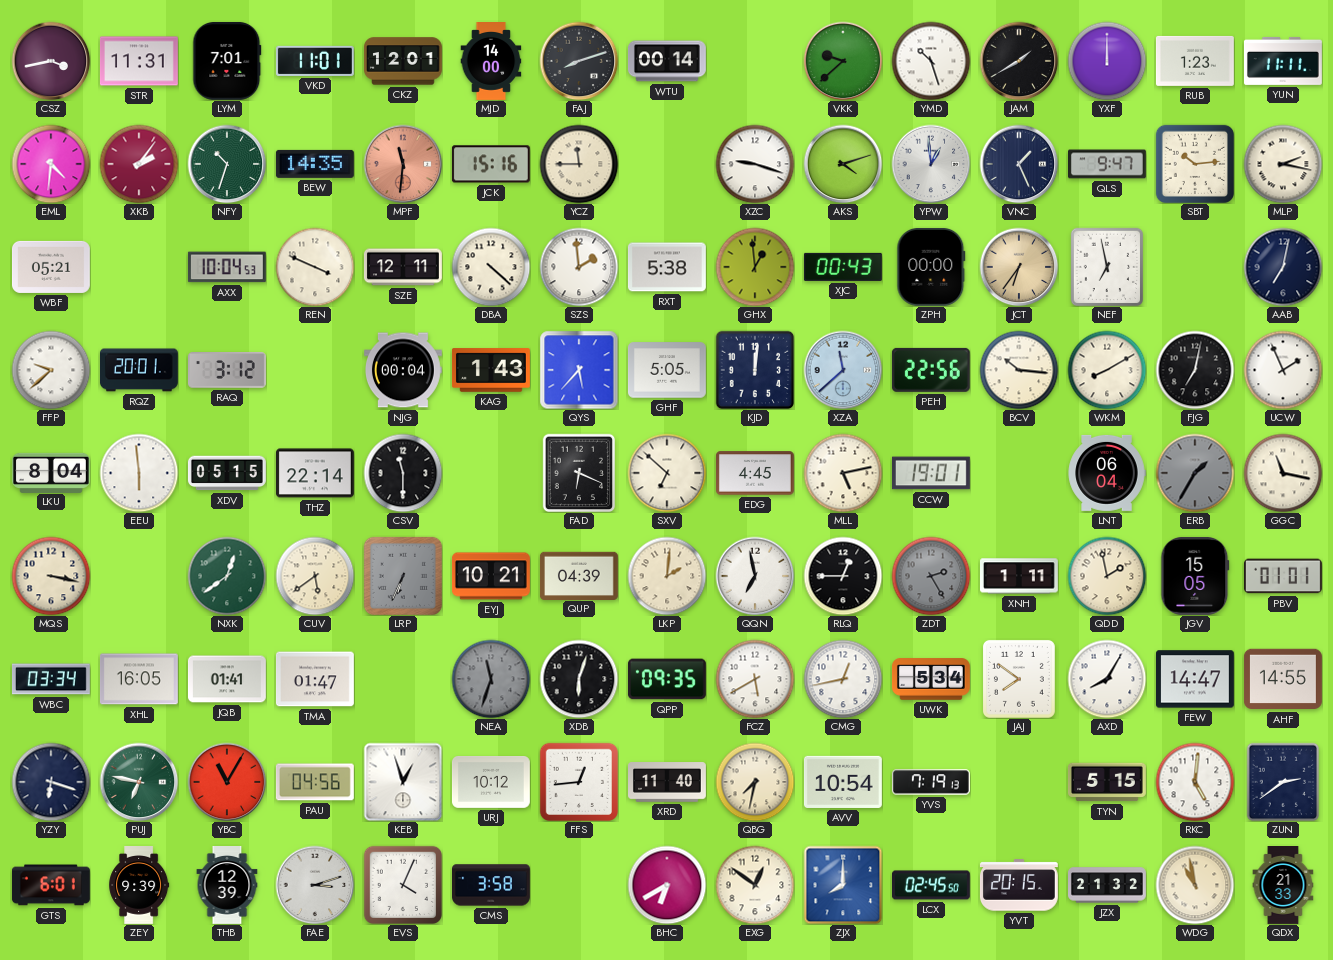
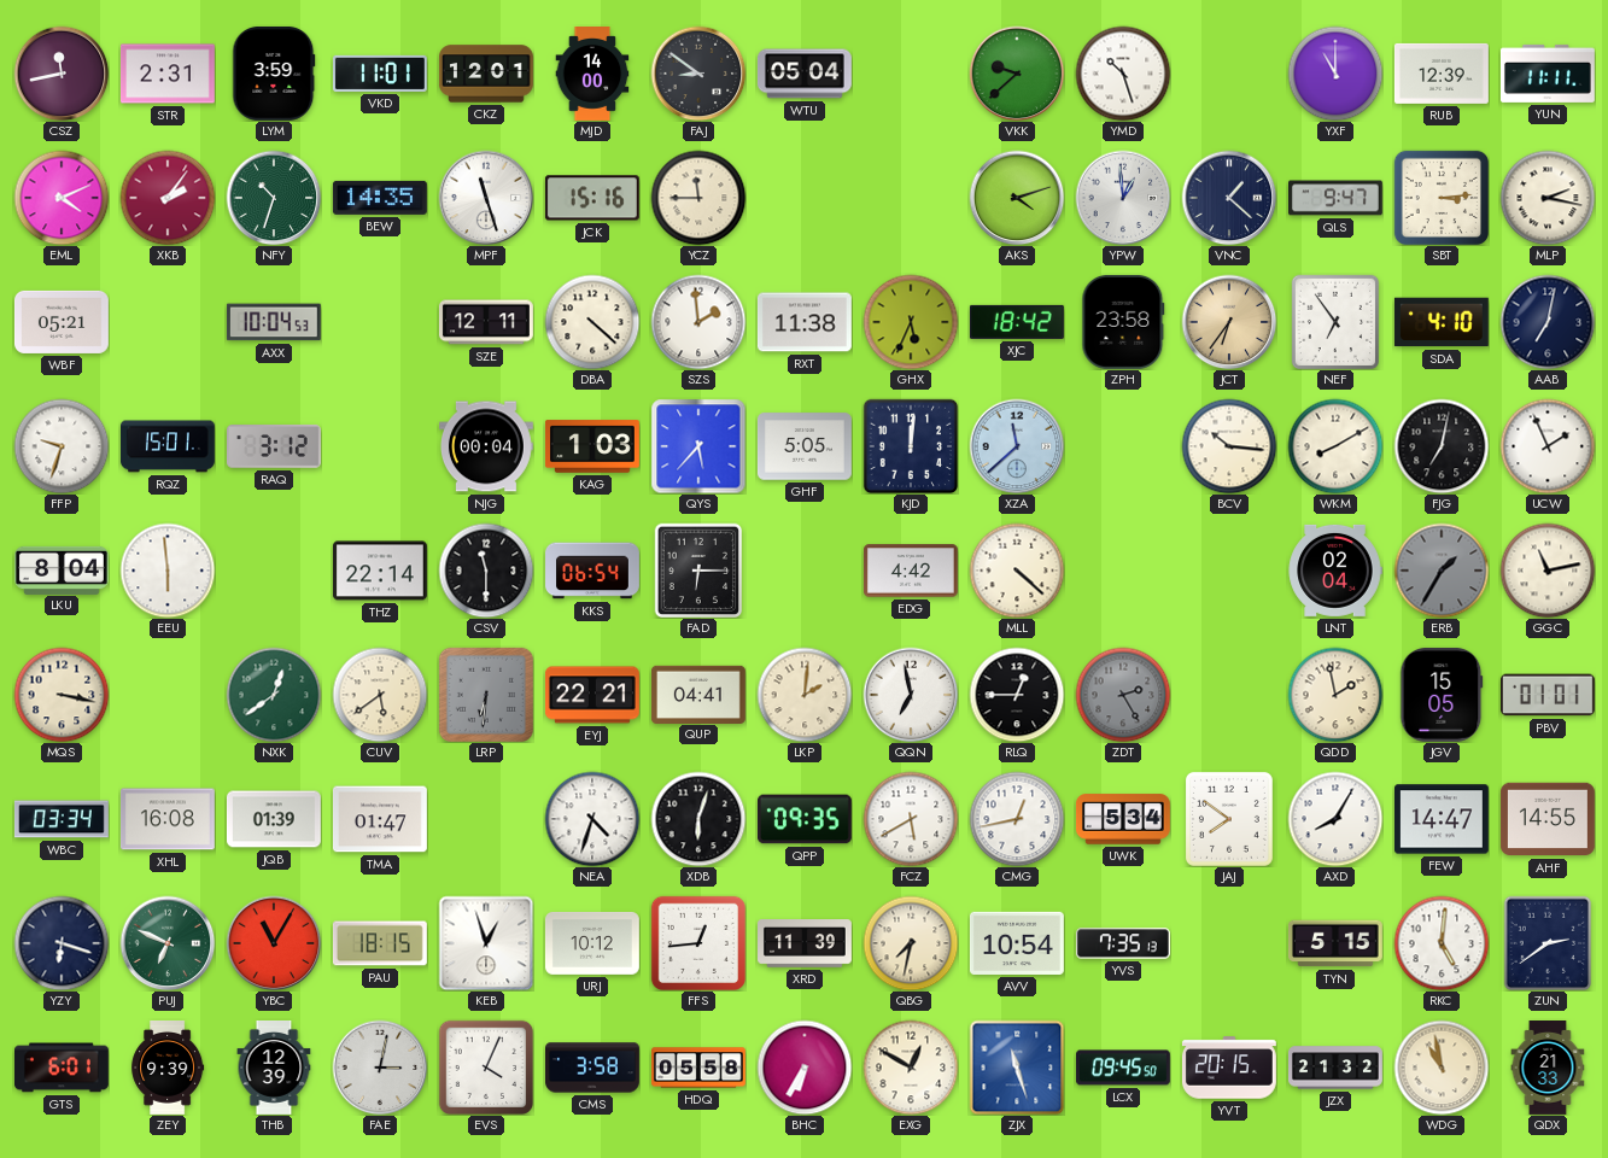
CSZ: 3:43 -> 11:43 (62, 74)
STR: 11:31 -> 2:31 (168, 74)
LYM: 7:01 -> 3:59 (274, 74)
FAJ: 8:12 -> 8:51 (698, 74)
WTU: 00:14 -> 05:04 (805, 74)
JAM: 1:40 -> none (1019, 61)
YXF: 12:00 -> 11:00 (1335, 74)
RUB: 1:23 -> 12:39 (1442, 74)
EML: 4:31 -> 4:11 (62, 198)
MPF: 11:31 -> 11:27 (486, 198)
MPF dial: salmon -> white (486, 198)
XZC: 9:18 -> none (755, 164)
VNC: 1:26 -> 1:22 (1229, 198)
SBT: 10:14 -> 3:14 (1440, 197)
REN: 3:49 -> none (315, 267)
RXT: 5:38 -> 11:38 (805, 322)
GHX: 12:59 -> 5:34 (911, 322)
XJC: 00:43 -> 18:42 (1017, 322)
ZPH: 00:00 -> 23:58 (1123, 322)
NEF: 6:58 -> 6:54 (1335, 322)
SDA: none -> 4:10 (1442, 322)
FFP: 9:38 -> 9:33 (62, 446)
RQZ: 20:01 -> 15:01 (168, 446)
KAG: 1:43 -> 1:03 (592, 446)
PEH: 22:56 -> none (931, 370)
XDV: 05:15 -> none (227, 473)
KKS: none -> 06:54 (594, 571)
FAD: 6:19 -> 6:15 (698, 571)
SXV: 6:52 -> none (667, 473)
EDG: 4:45 -> 4:42 (911, 571)
MLL: 5:13 -> 4:22 (1017, 571)
CCW: 19:01 -> none (931, 473)
LNT: 06:04 -> 02:04 (1335, 571)
GGC: 11:17 -> 11:13 (1548, 571)
LRP: 6:34 -> 6:31 (485, 694)
EYJ: 10:21 -> 22:21 (592, 695)
QUP: 04:39 -> 04:41 (698, 694)
XNH: 1:11 -> none (1020, 576)
XHL: 16:05 -> 16:08 (168, 819)
JQB: 01:41 -> 01:39 (274, 819)
NEA: 11:33 -> 4:33 (592, 819)
NEA dial: grey -> white (592, 819)
PUJ: 6:47 -> 6:49 (168, 943)
PAU: 04:56 -> 18:15 (380, 943)
XRD: 11:40 -> 11:39 (806, 943)
YVS: 7:19 -> 7:35 (1123, 943)
FAE: 3:12 -> 3:02 (380, 1068)
HDQ: none -> 05:58 (698, 1068)
BHC: 6:40 -> 6:35 (805, 1068)
EXG: 12:51 -> 12:50 (911, 1068)
ZJX: 8:00 -> 11:27 (1017, 1068)
LCX: 02:45 -> 09:45 (1124, 1068)
